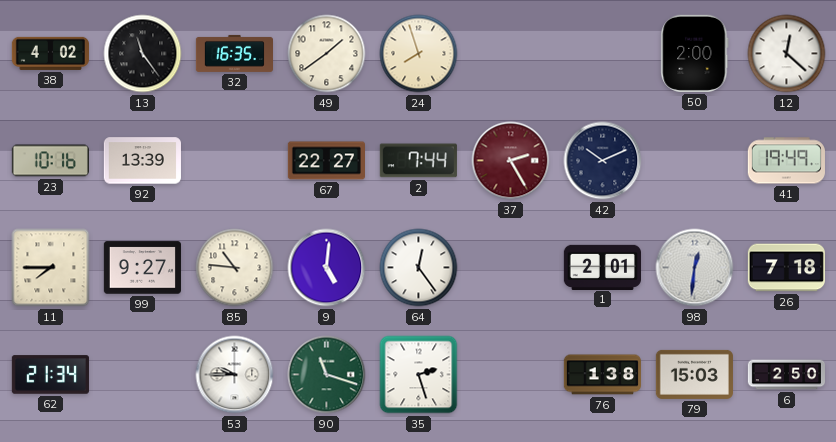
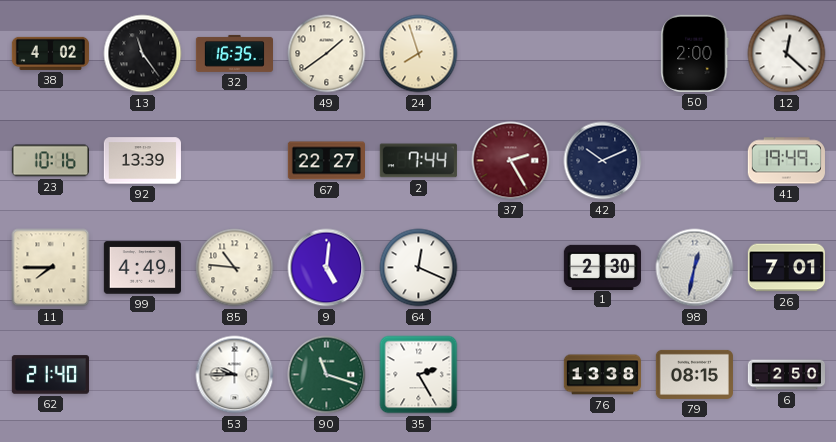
99: 9:27 -> 4:49 (142, 268)
64: 12:24 -> 12:19 (419, 268)
1: 2:01 -> 2:30 (602, 267)
98: 12:31 -> 12:32 (695, 268)
26: 7:18 -> 7:01 (786, 268)
62: 21:34 -> 21:40 (50, 375)
35: 2:27 -> 2:25 (419, 375)
76: 1:38 -> 13:38 (602, 375)
79: 15:03 -> 08:15 (694, 374)
